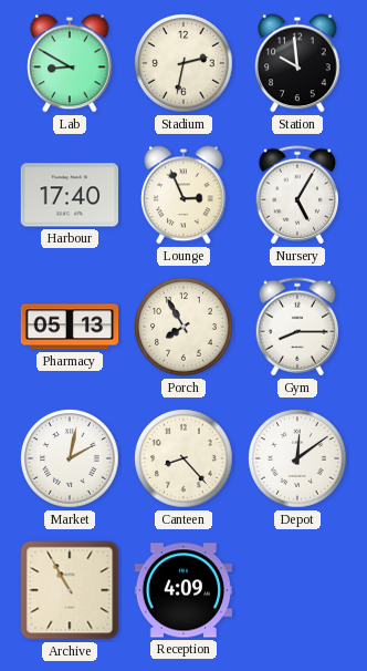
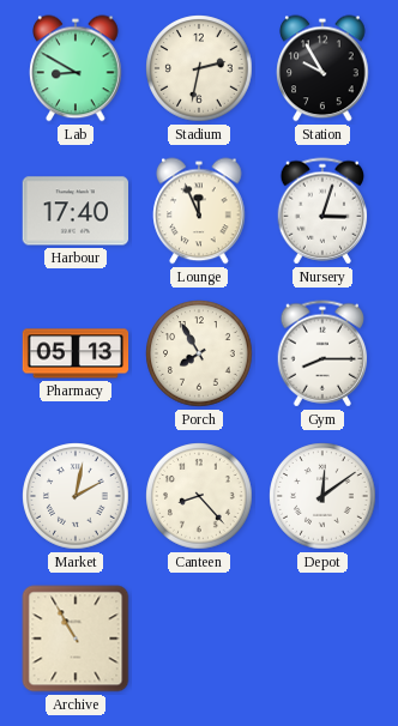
Station: 9:59 -> 9:55 (322, 68)
Lounge: 2:56 -> 11:56 (199, 211)
Nursery: 5:05 -> 3:03 (322, 211)
Reception: 4:09 -> none (183, 590)
